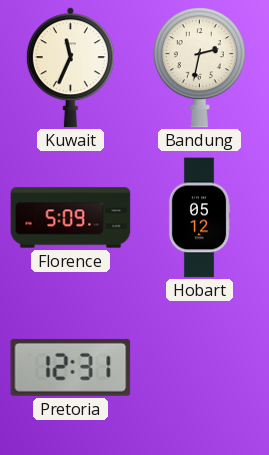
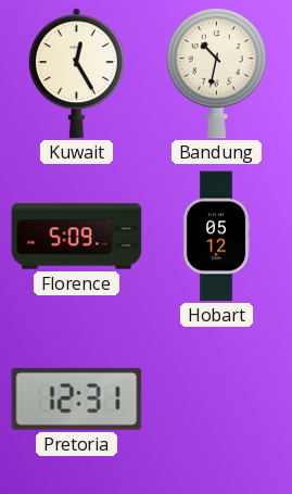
Kuwait: 11:34 -> 12:25 (76, 74)
Bandung: 2:32 -> 10:32 (216, 74)
